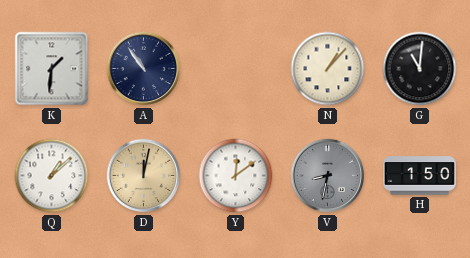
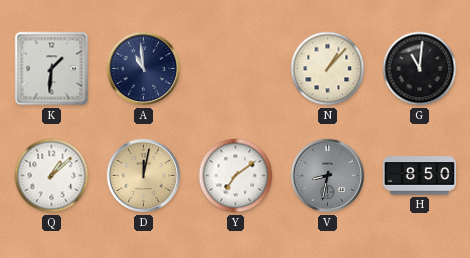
A: 10:54 -> 10:59 (144, 69)
Y: 12:09 -> 7:09 (236, 176)
H: 1:50 -> 8:50 (419, 176)
